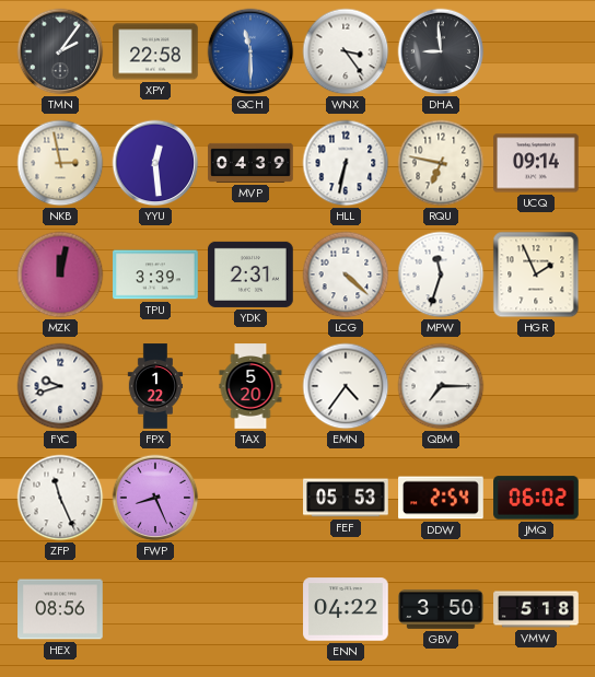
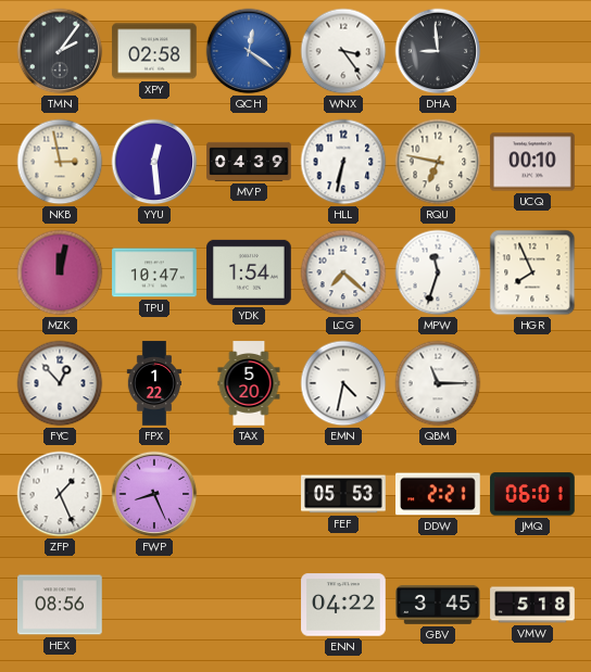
XPY: 22:58 -> 02:58 (154, 51)
QCH: 11:30 -> 12:21 (249, 51)
UCQ: 09:14 -> 00:10 (532, 162)
TPU: 3:39 -> 10:47 (154, 272)
YDK: 2:31 -> 1:54 (249, 272)
LCG: 4:22 -> 7:22 (343, 272)
HGR: 1:56 -> 7:56 (532, 272)
FYC: 9:42 -> 12:53 (60, 383)
EMN: 4:36 -> 4:32 (343, 383)
QBM: 7:15 -> 11:15 (438, 383)
ZFP: 11:26 -> 1:26 (60, 494)
DDW: 2:54 -> 2:21 (438, 494)
JMQ: 06:02 -> 06:01 (532, 494)
GBV: 3:50 -> 3:45 (438, 605)
